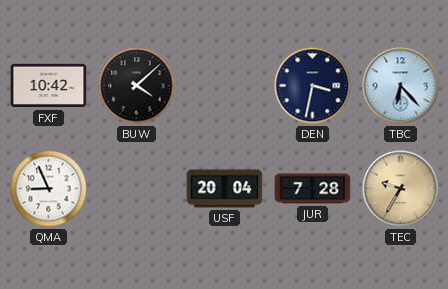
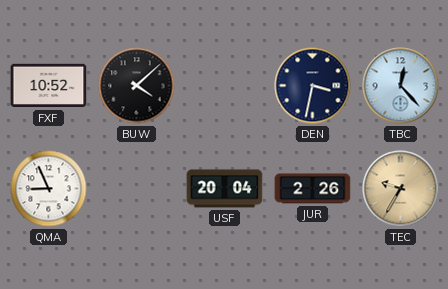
FXF: 10:42 -> 10:52 (49, 86)
TBC: 6:23 -> 12:23 (401, 86)
JUR: 7:28 -> 2:26 (313, 189)
